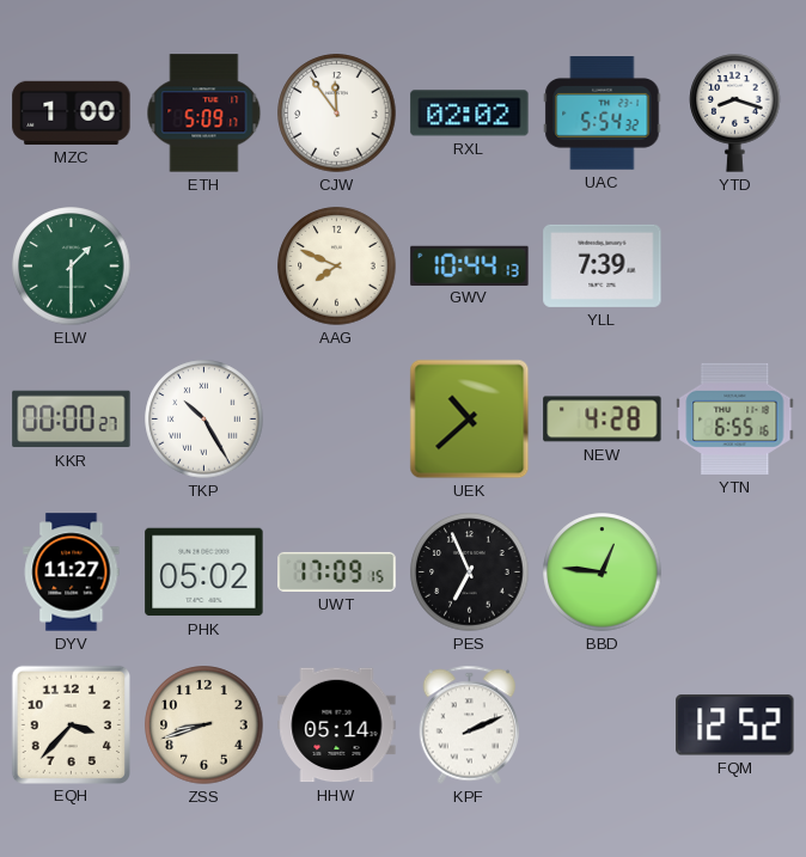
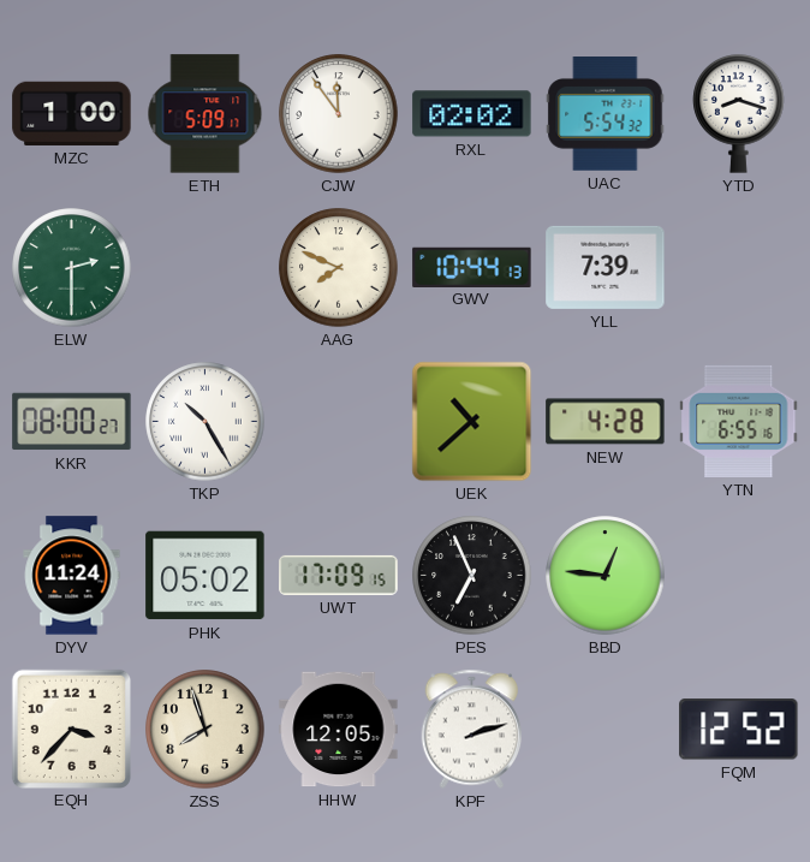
ELW: 1:30 -> 2:30 (72, 268)
KKR: 00:00 -> 08:00 (72, 422)
DYV: 11:27 -> 11:24 (72, 576)
ZSS: 8:42 -> 7:57 (206, 730)
HHW: 05:14 -> 12:05 (339, 730)
KPF: 2:11 -> 2:12 (472, 730)
